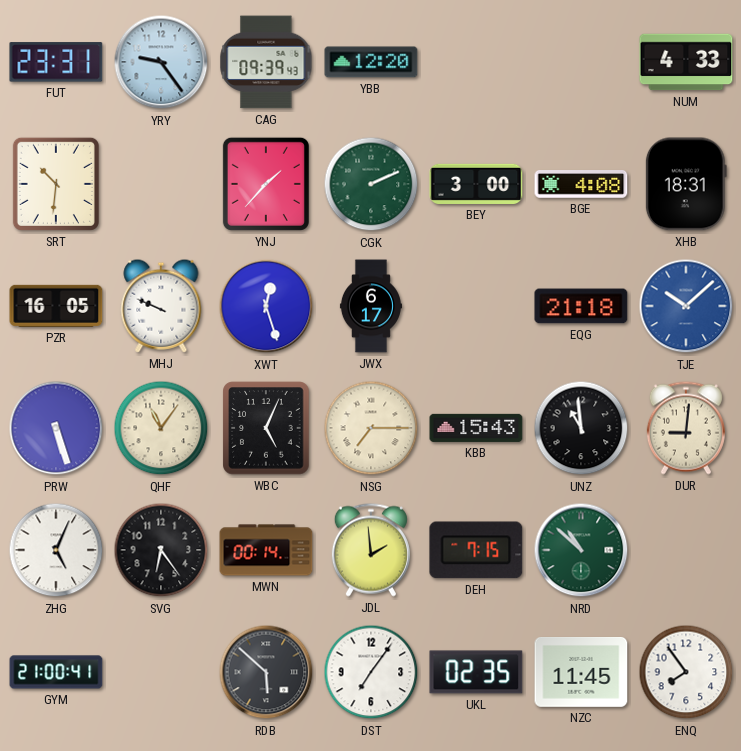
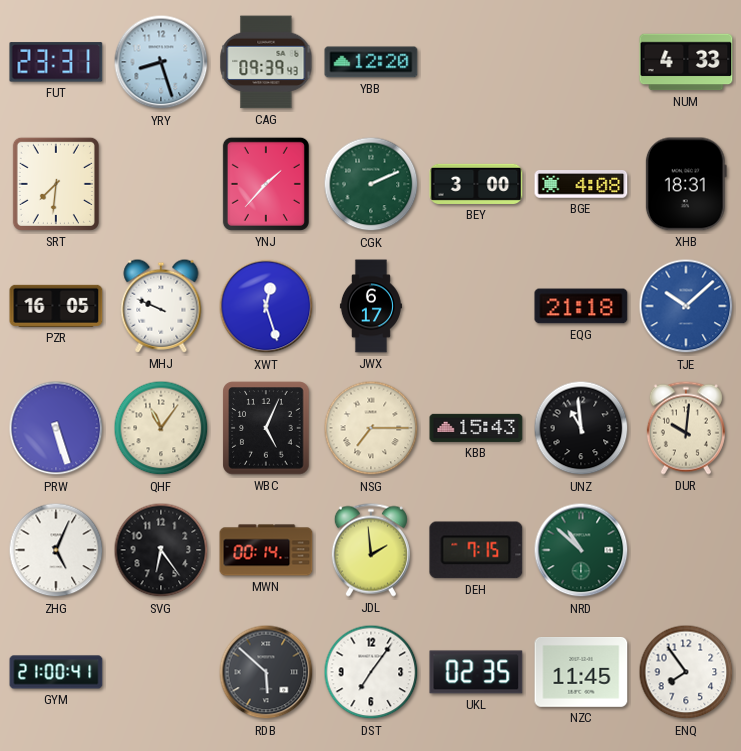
YRY: 9:24 -> 8:27 (161, 62)
SRT: 10:31 -> 7:31 (56, 184)
DUR: 9:01 -> 10:01 (686, 428)
